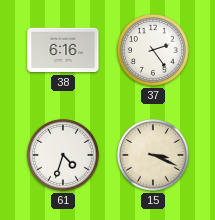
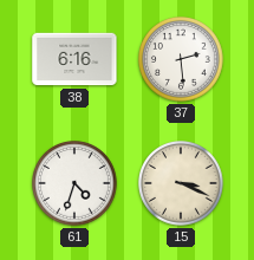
37: 2:24 -> 2:29 (182, 60)
